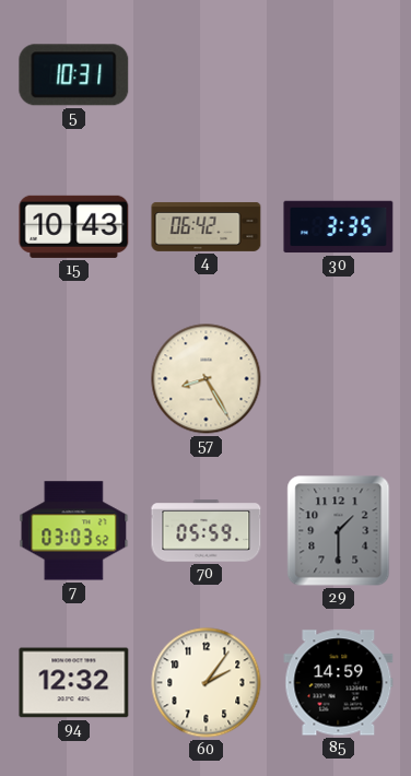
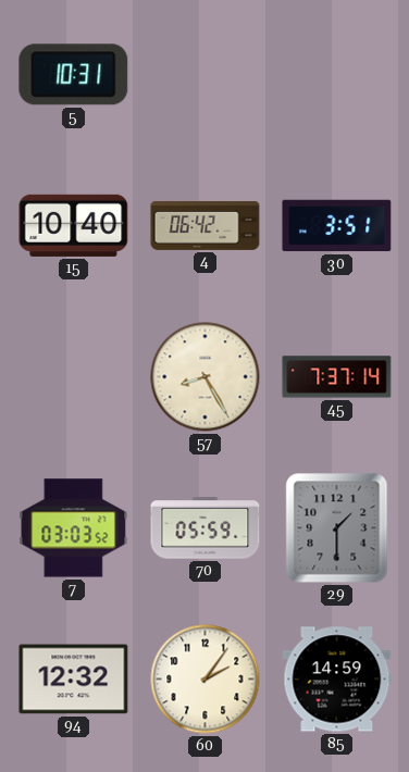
15: 10:43 -> 10:40 (74, 225)
30: 3:35 -> 3:51 (337, 226)
45: none -> 7:37 (337, 377)
